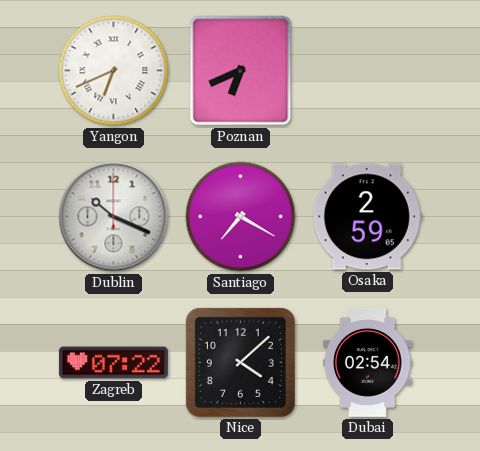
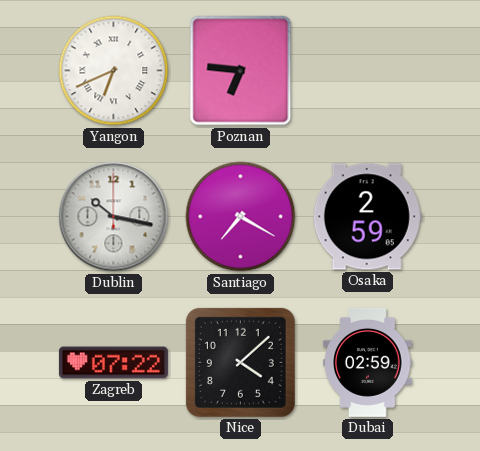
Poznan: 6:41 -> 6:46 (241, 71)
Dublin: 10:19 -> 10:17 (114, 217)
Dubai: 02:54 -> 02:59 (368, 362)
